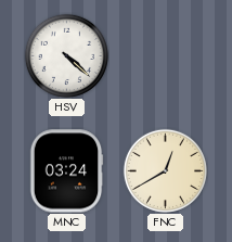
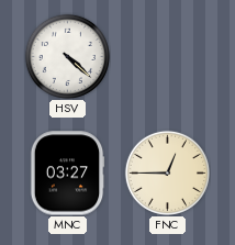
MNC: 03:24 -> 03:27 (67, 174)
FNC: 12:40 -> 12:45 (167, 172)
